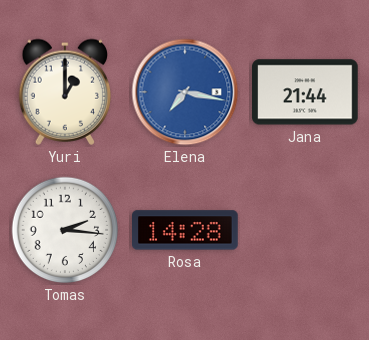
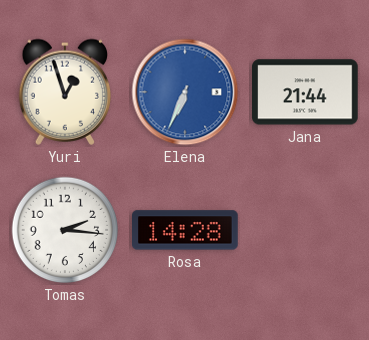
Yuri: 1:00 -> 12:57 (65, 92)
Elena: 7:17 -> 6:34 (185, 92)
